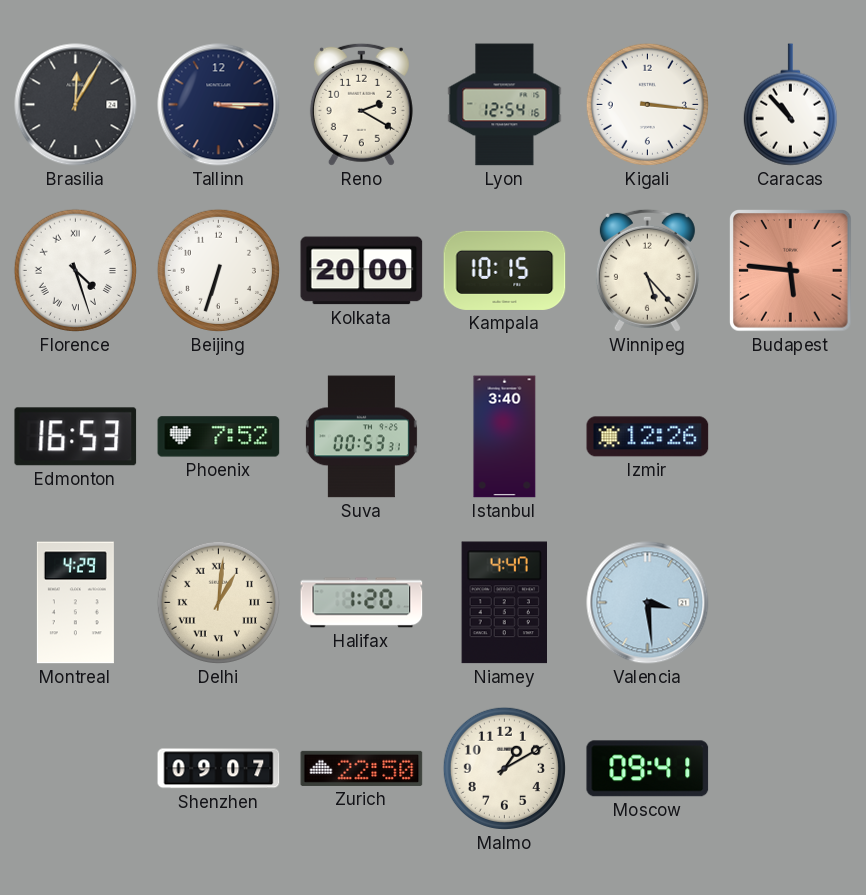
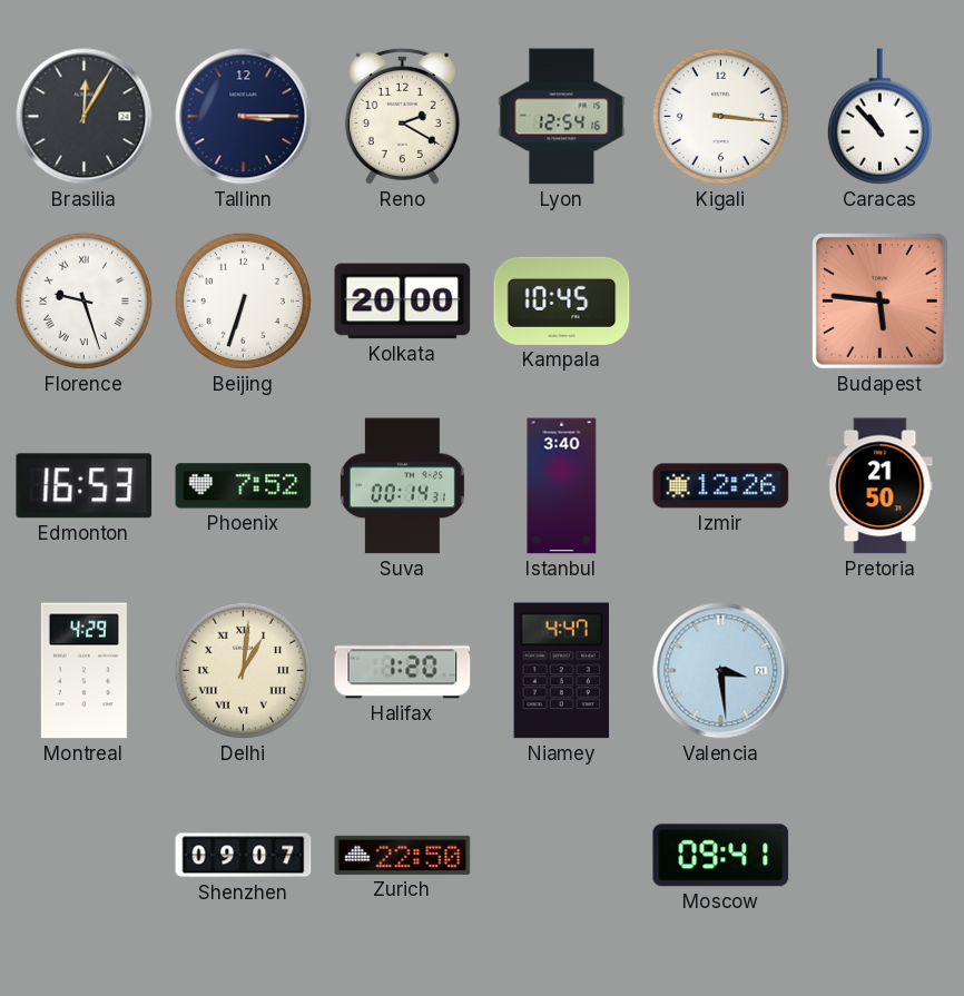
Florence: 4:27 -> 9:27 (83, 300)
Kampala: 10:15 -> 10:45 (562, 300)
Winnipeg: 5:23 -> none (647, 270)
Suva: 00:53 -> 00:14 (402, 486)
Pretoria: none -> 21:50 (881, 486)
Malmo: 1:10 -> none (504, 768)
